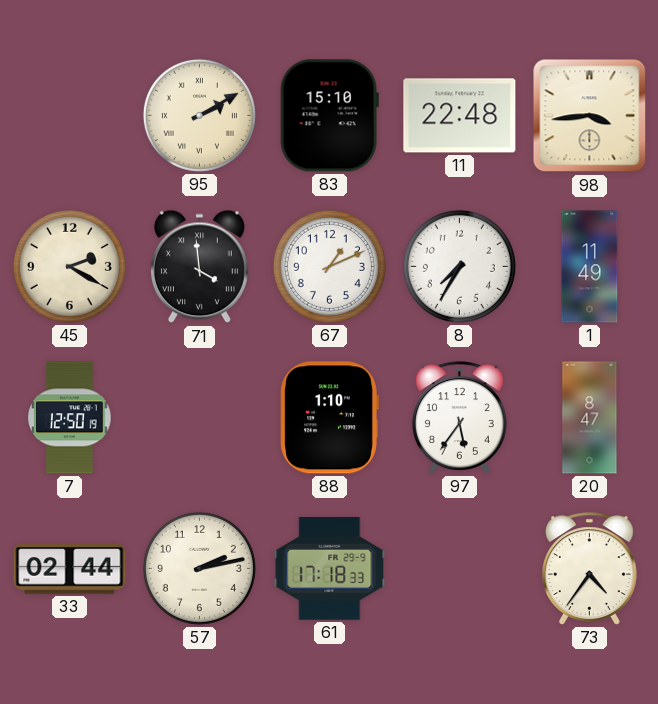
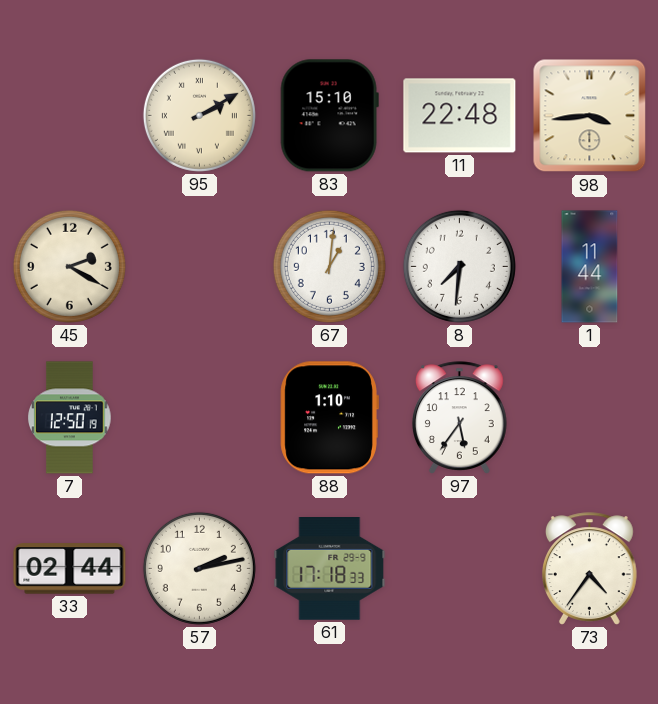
71: 3:59 -> none (199, 267)
67: 1:11 -> 1:01 (329, 266)
8: 7:35 -> 7:31 (459, 266)
1: 11:49 -> 11:44 (590, 267)
20: 8:47 -> none (590, 418)
